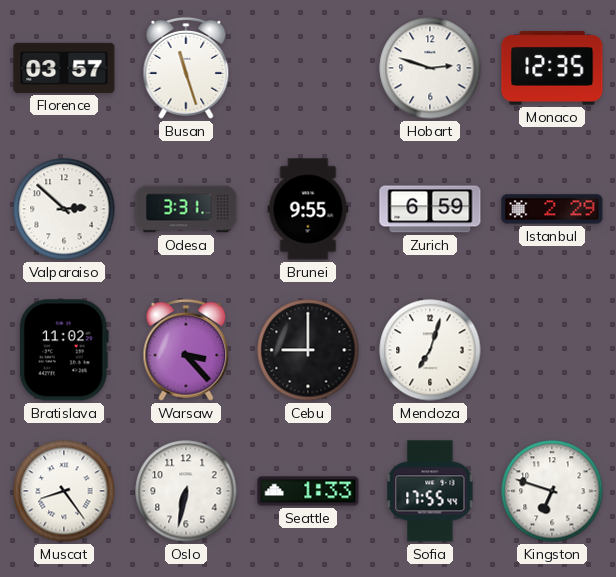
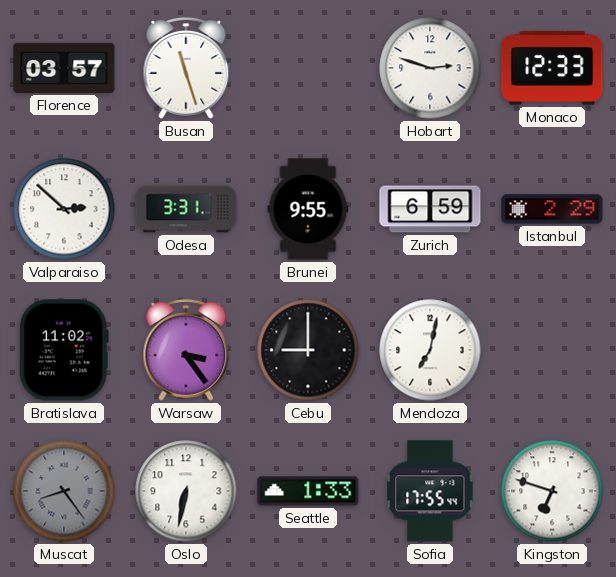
Monaco: 12:35 -> 12:33 (552, 68)
Warsaw: 3:23 -> 3:24 (186, 350)
Mendoza: 7:03 -> 7:02 (430, 350)
Muscat dial: white -> grey (64, 491)
